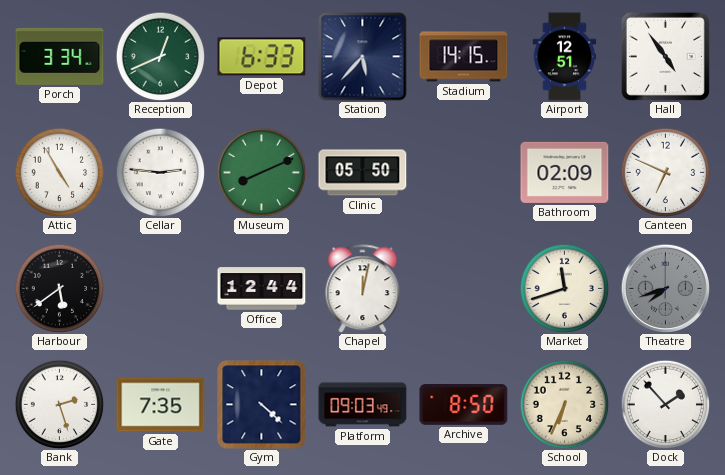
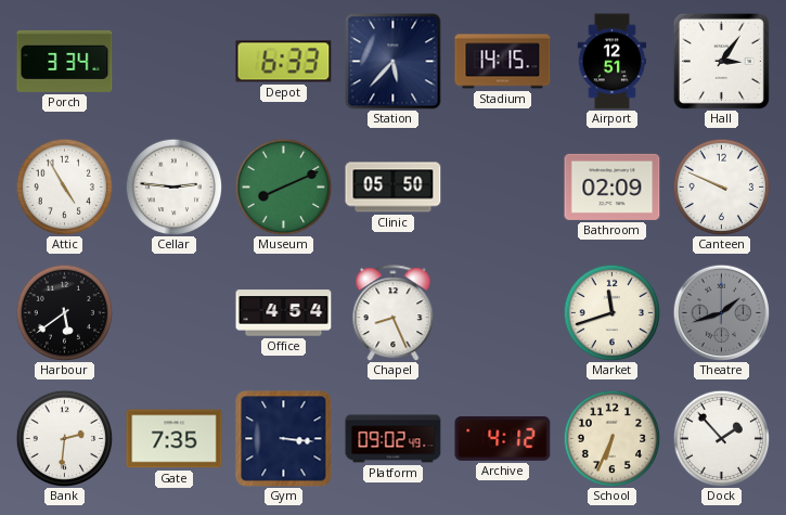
Reception: 12:41 -> none (160, 56)
Hall: 4:54 -> 3:06 (721, 61)
Canteen: 6:49 -> 9:49 (721, 186)
Office: 12:44 -> 4:54 (284, 313)
Chapel: 12:02 -> 8:26 (394, 313)
Theatre: 7:42 -> 1:42 (721, 312)
Bank: 2:27 -> 2:31 (64, 438)
Gym: 4:22 -> 3:16 (284, 439)
Platform: 09:03 -> 09:02 (394, 439)
Archive: 8:50 -> 4:12 (503, 438)
